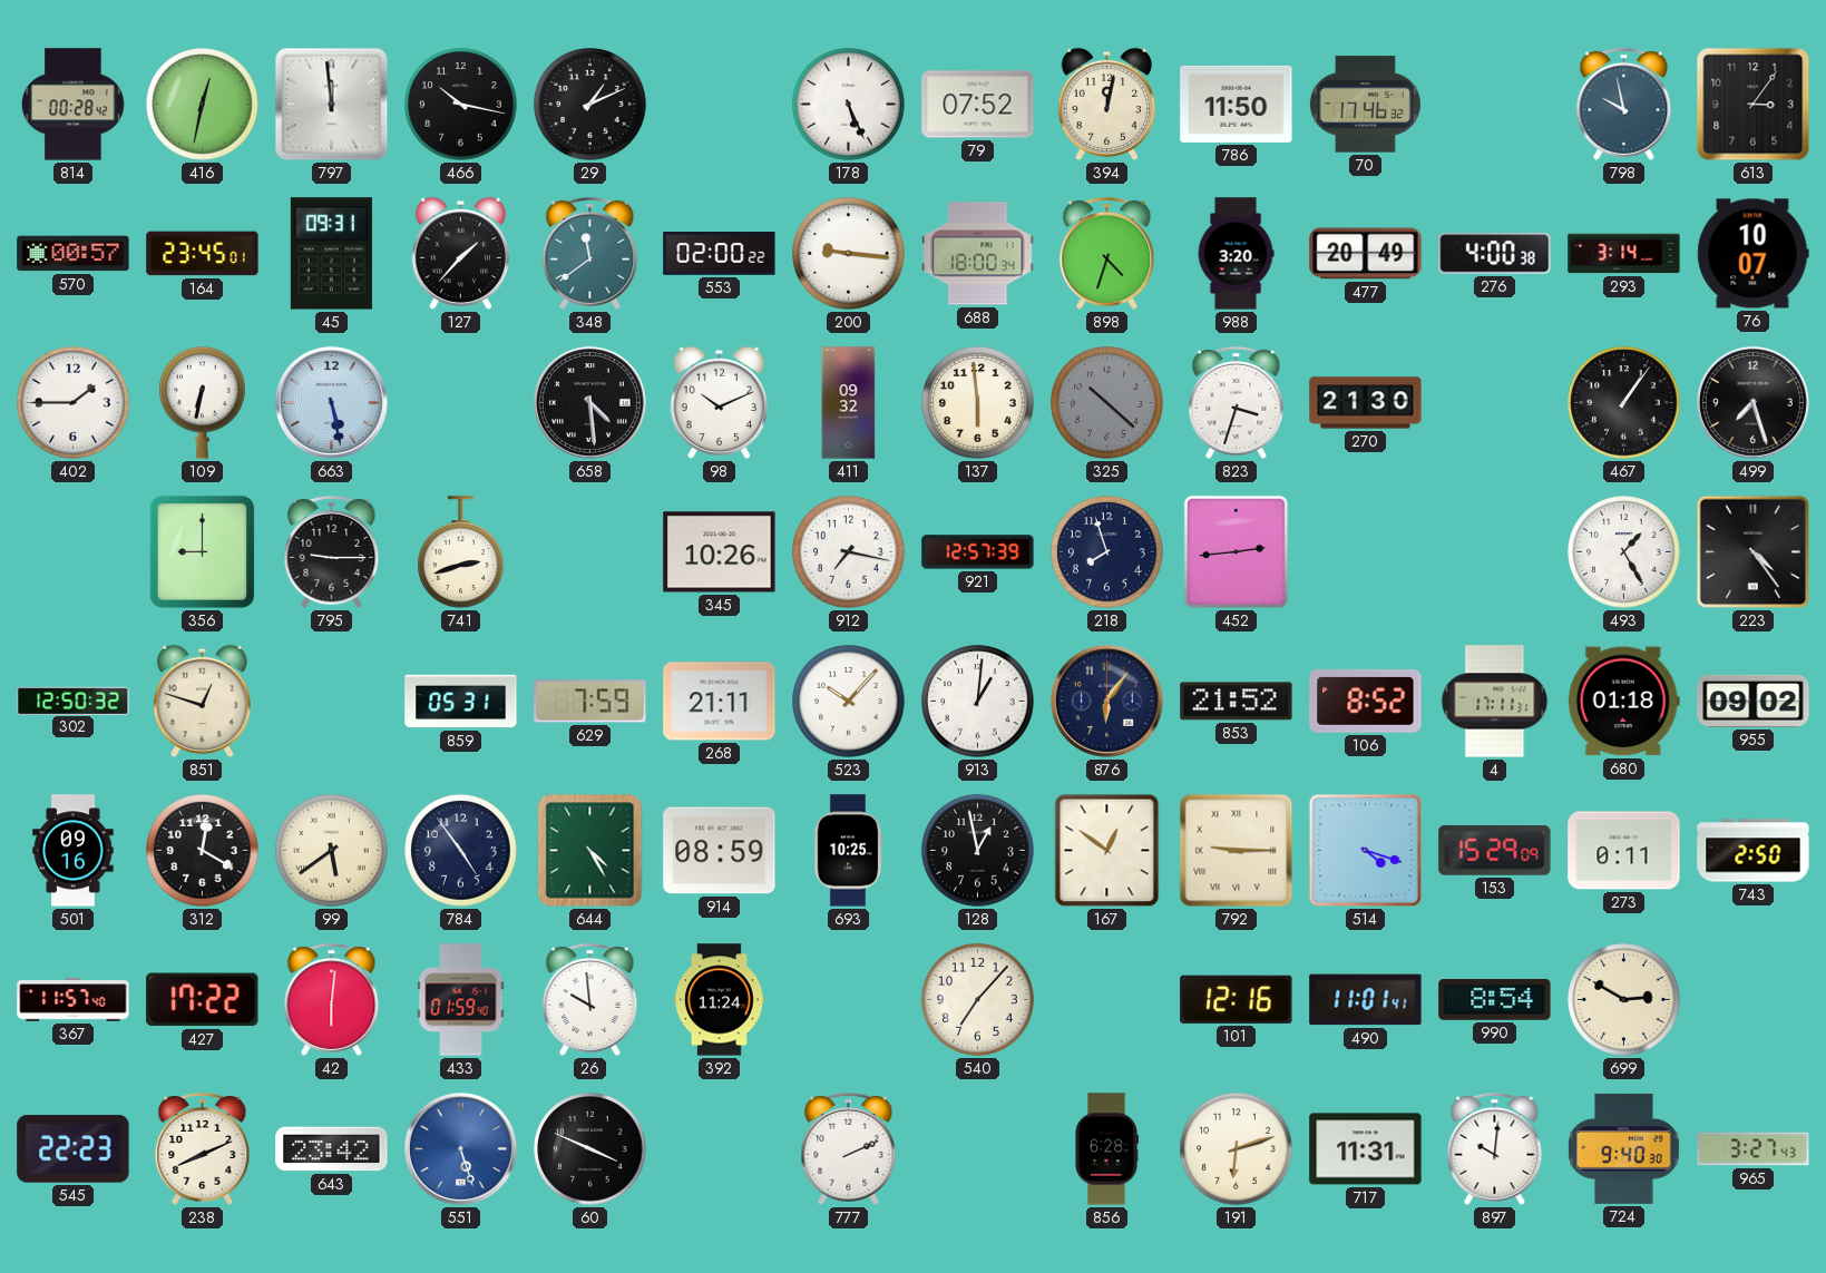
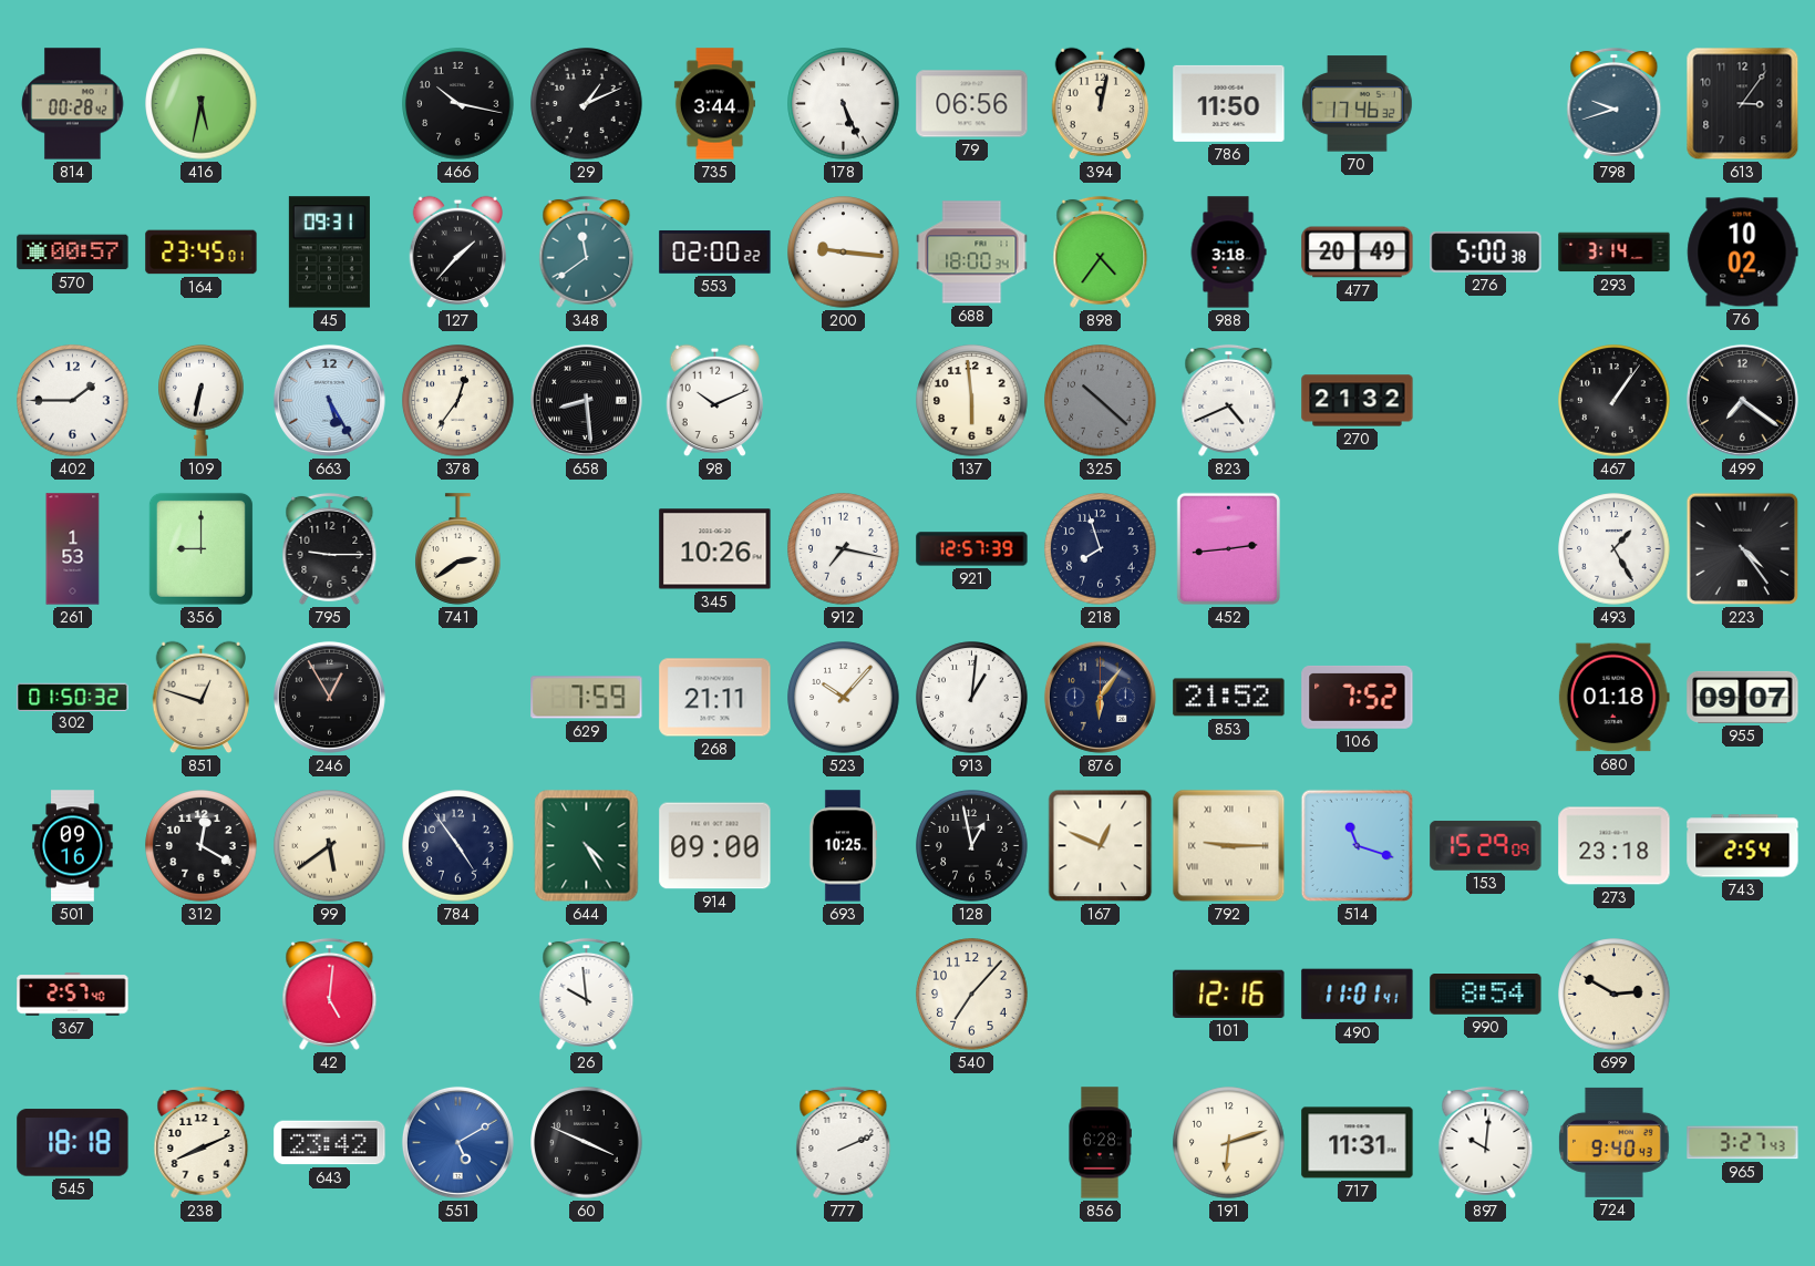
416: 12:32 -> 5:32 (202, 104)
797: 11:59 -> none (332, 105)
735: none -> 3:44 (714, 104)
79: 07:52 -> 06:56 (972, 104)
798: 9:58 -> 9:42 (1615, 103)
898: 4:33 -> 4:36 (1101, 251)
988: 3:20 -> 3:18 (1228, 253)
276: 4:00 -> 5:00 (1486, 253)
76: 10:07 -> 10:02 (1743, 253)
663: 5:28 -> 5:25 (329, 400)
378: none -> 12:36 (458, 401)
658: 4:29 -> 8:29 (586, 400)
411: 09:32 -> none (849, 403)
823: 3:33 -> 4:41 (1229, 400)
270: 21:30 -> 21:32 (1358, 401)
499: 7:27 -> 7:21 (1742, 400)
261: none -> 1:53 (73, 549)
741: 2:42 -> 2:39 (458, 549)
302: 12:50 -> 01:50 (73, 697)
246: none -> 12:55 (329, 697)
859: 05:31 -> none (461, 702)
106: 8:52 -> 7:52 (1358, 698)
4: 17:11 -> none (1495, 702)
955: 09:02 -> 09:07 (1743, 697)
914: 08:59 -> 09:00 (715, 846)
167: 12:51 -> 12:49 (1101, 846)
514: 4:18 -> 11:18 (1358, 846)
273: 0:11 -> 23:18 (1615, 846)
743: 2:50 -> 2:54 (1743, 846)
367: 11:57 -> 2:57 (73, 995)
427: 17:22 -> none (203, 1000)
42: 6:01 -> 5:01 (330, 994)
433: 01:59 -> none (461, 1000)
392: 11:24 -> none (719, 1000)
545: 22:23 -> 18:18 (73, 1143)
551: 5:27 -> 5:10 (457, 1142)
724: 9:40:30 -> 9:40:43 (1613, 1142)
